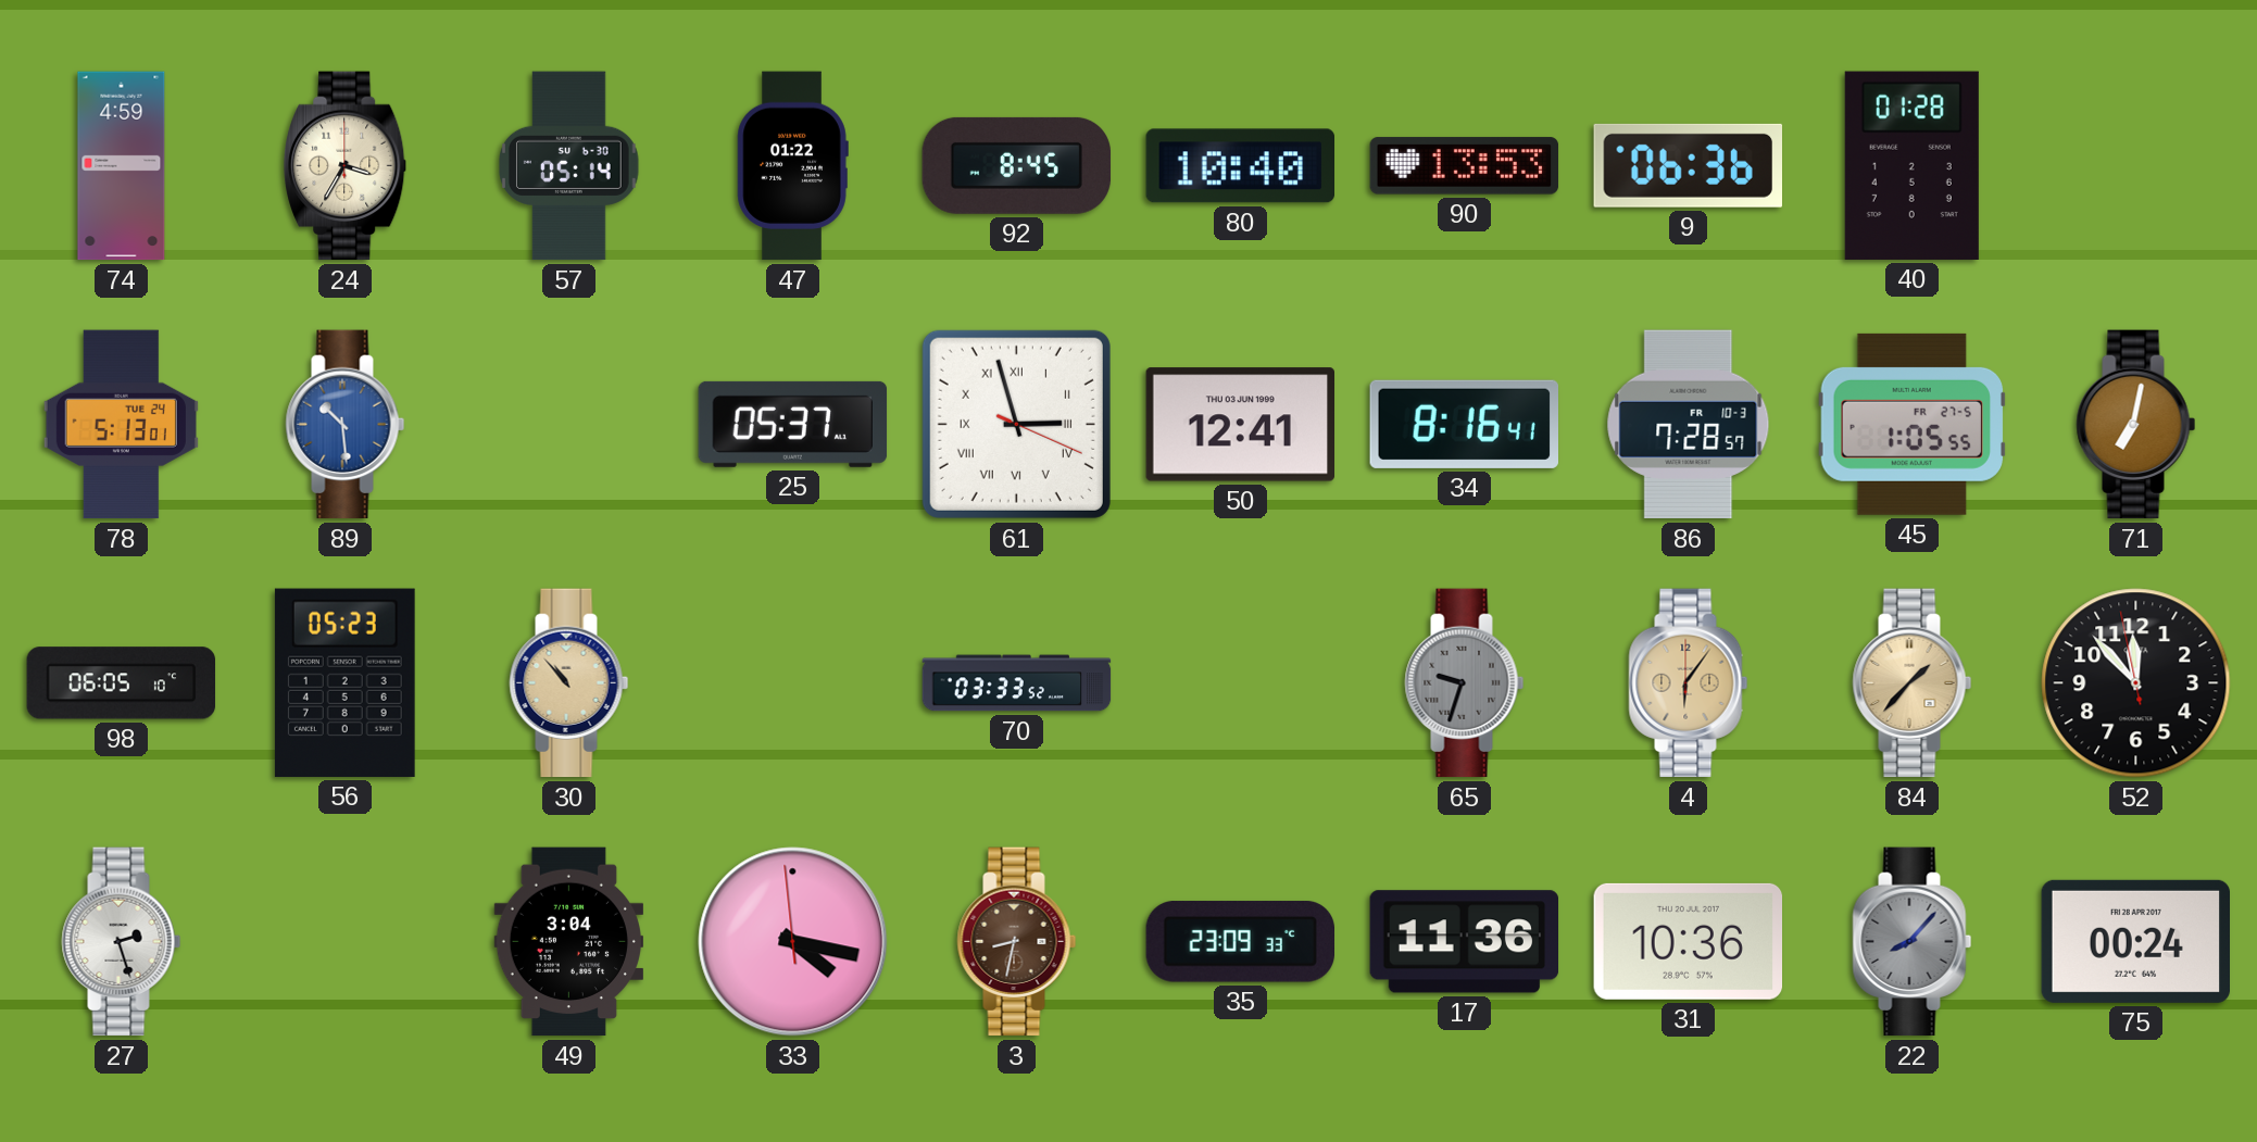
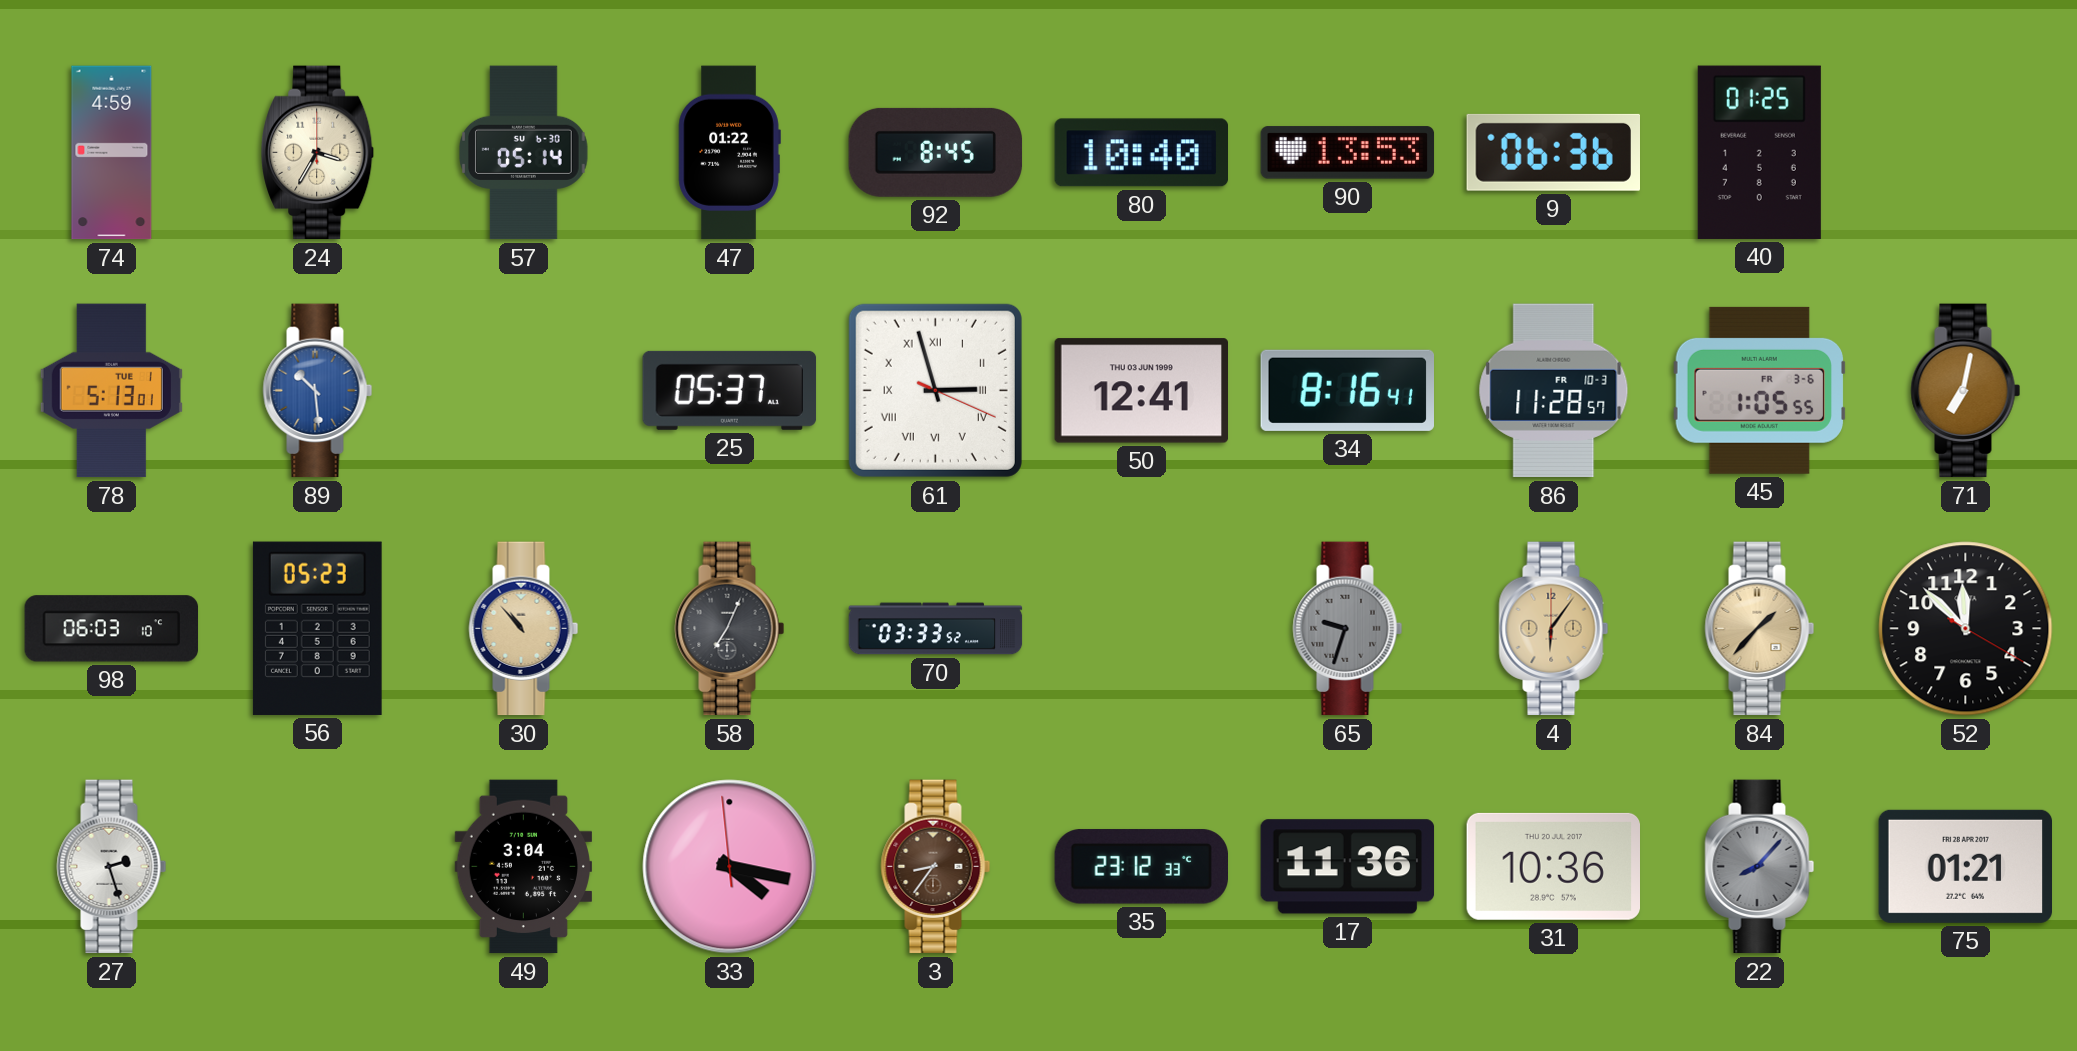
40: 01:28 -> 01:25 (1759, 152)
78 date: TUE 24 -> TUE 1 (111, 391)
86: 7:28 -> 11:28 (1554, 391)
45 date: FR 27-5 -> FR 3-6 (1759, 390)
98: 06:05 -> 06:03 (112, 629)
58: none -> 7:04 (730, 629)
52: 11:52:58 -> 11:52:20 (1966, 629)
3: 8:32 -> 8:36 (936, 867)
35: 23:09 -> 23:12 (1141, 867)
75: 00:24 -> 01:21 (1966, 866)
